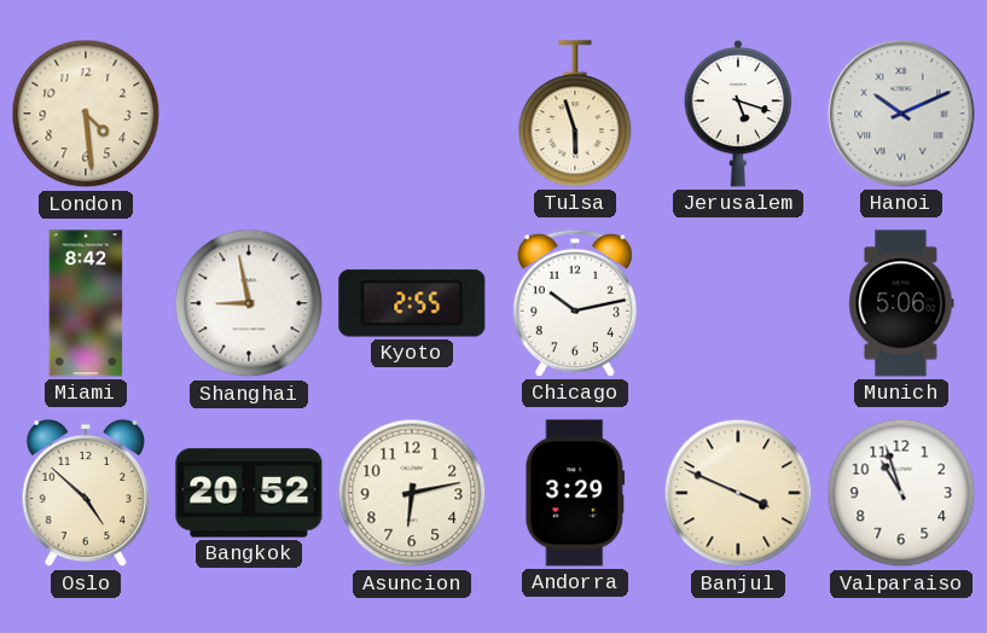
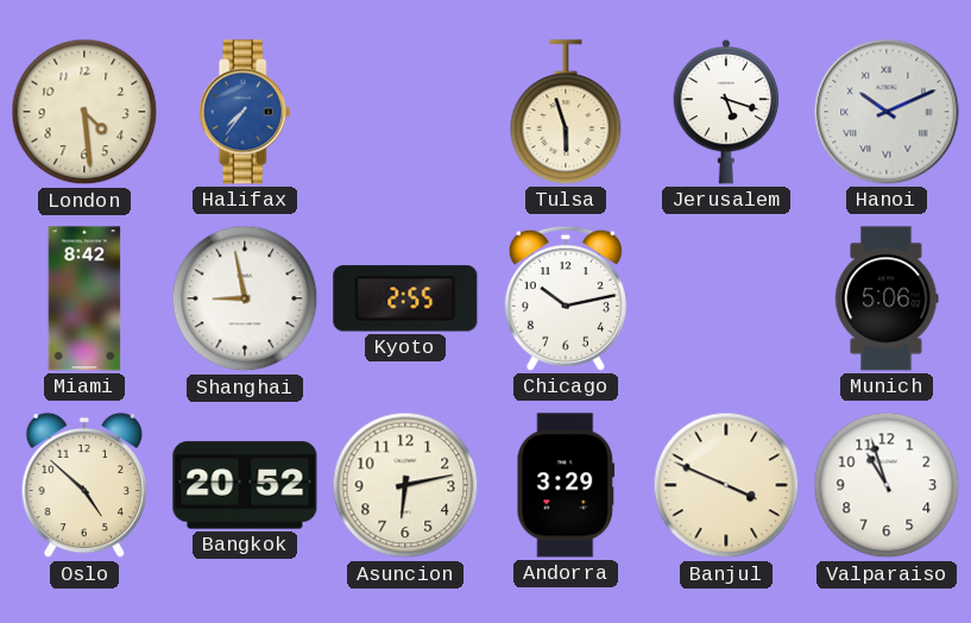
Halifax: none -> 7:36 (245, 112)
